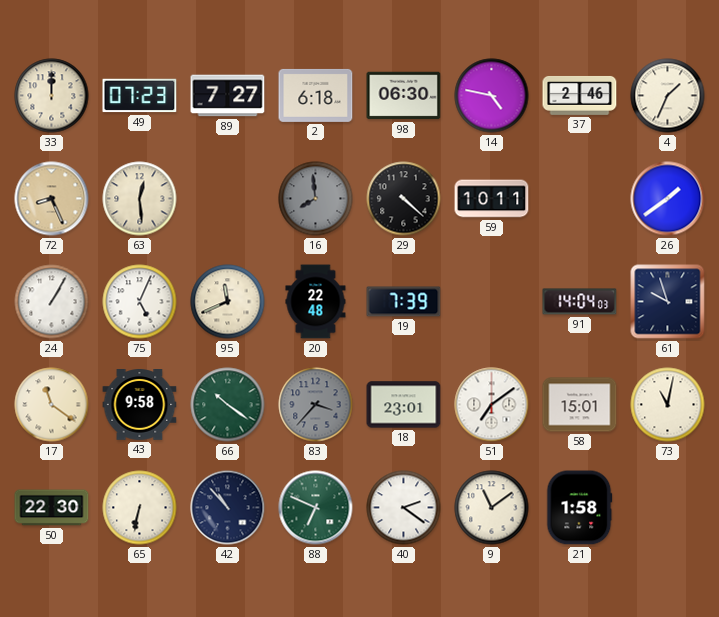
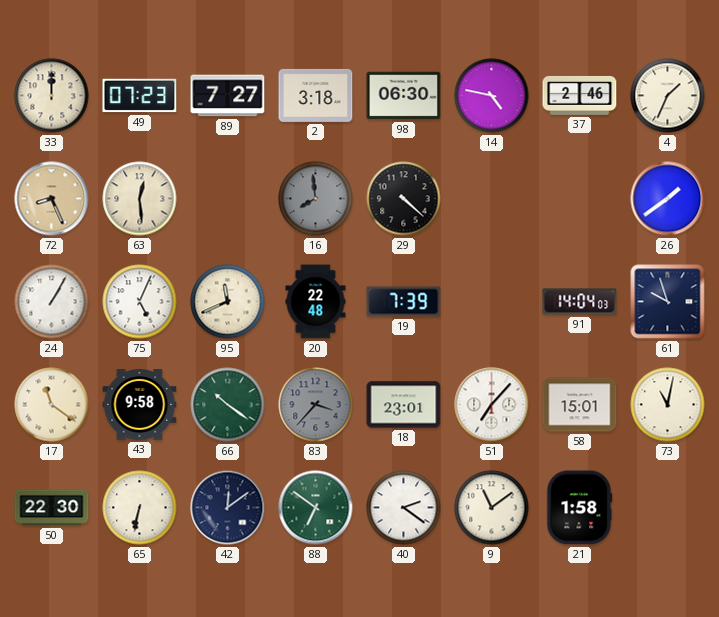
2: 6:18 -> 3:18 (316, 95)
59: 10:11 -> none (492, 199)
51: 7:09 -> 7:07 (492, 405)
42: 10:53 -> 12:09 (228, 508)
88: 6:49 -> 6:51 (316, 508)
